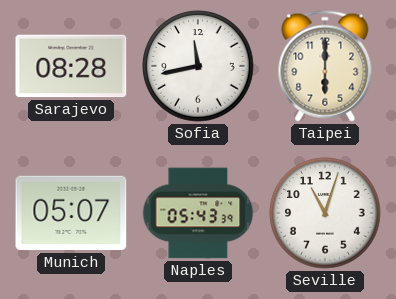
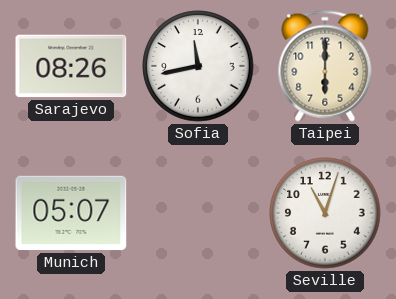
Sarajevo: 08:28 -> 08:26 (71, 66)
Naples: 05:43 -> none (198, 213)
